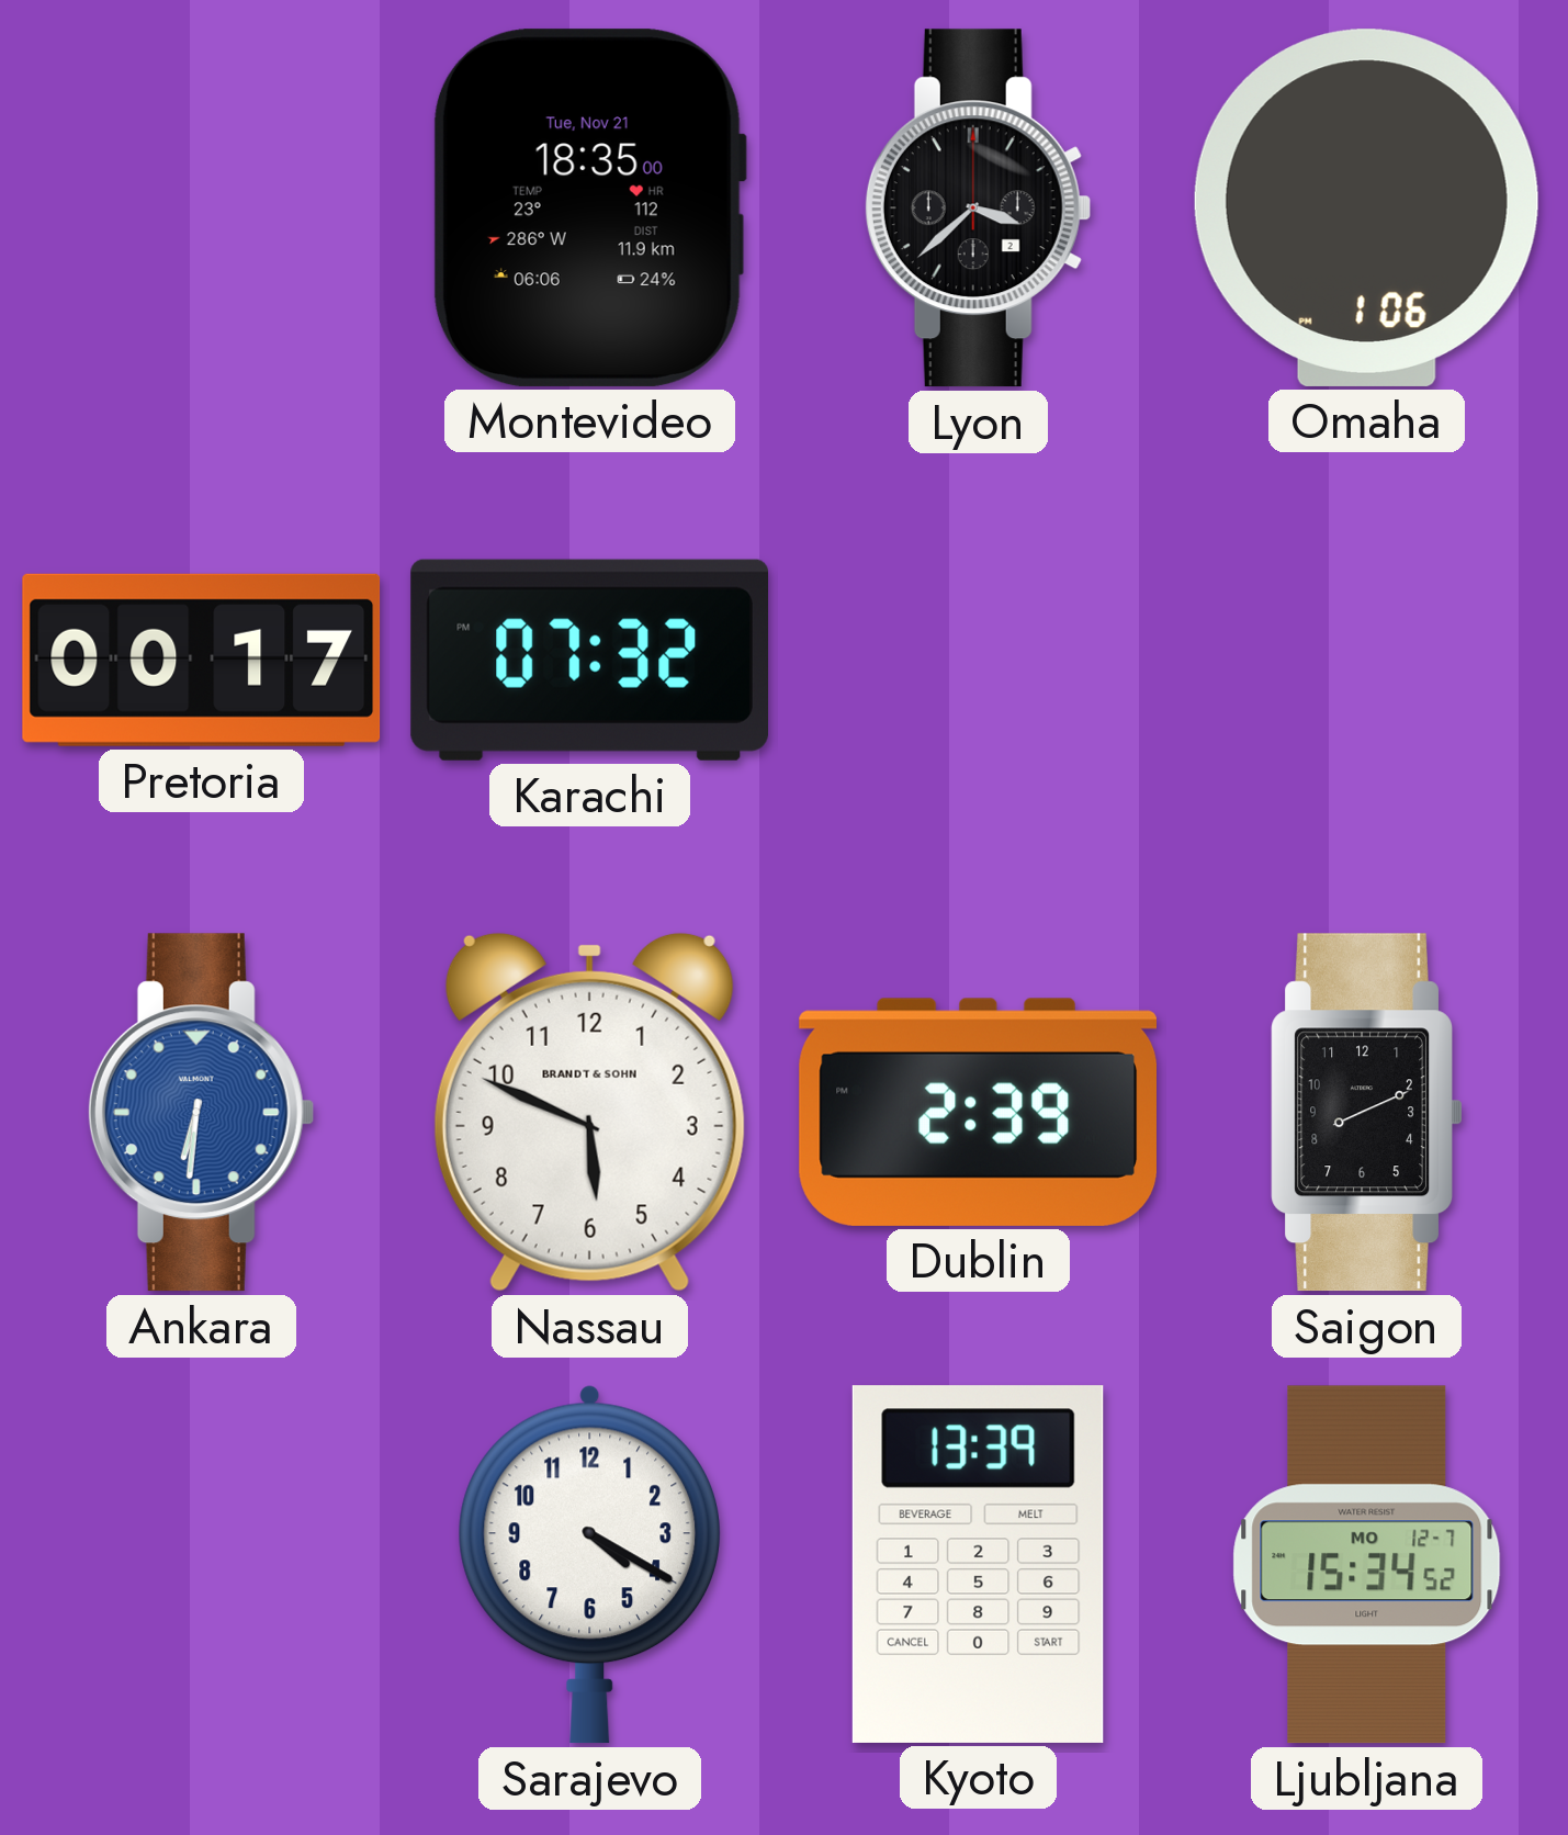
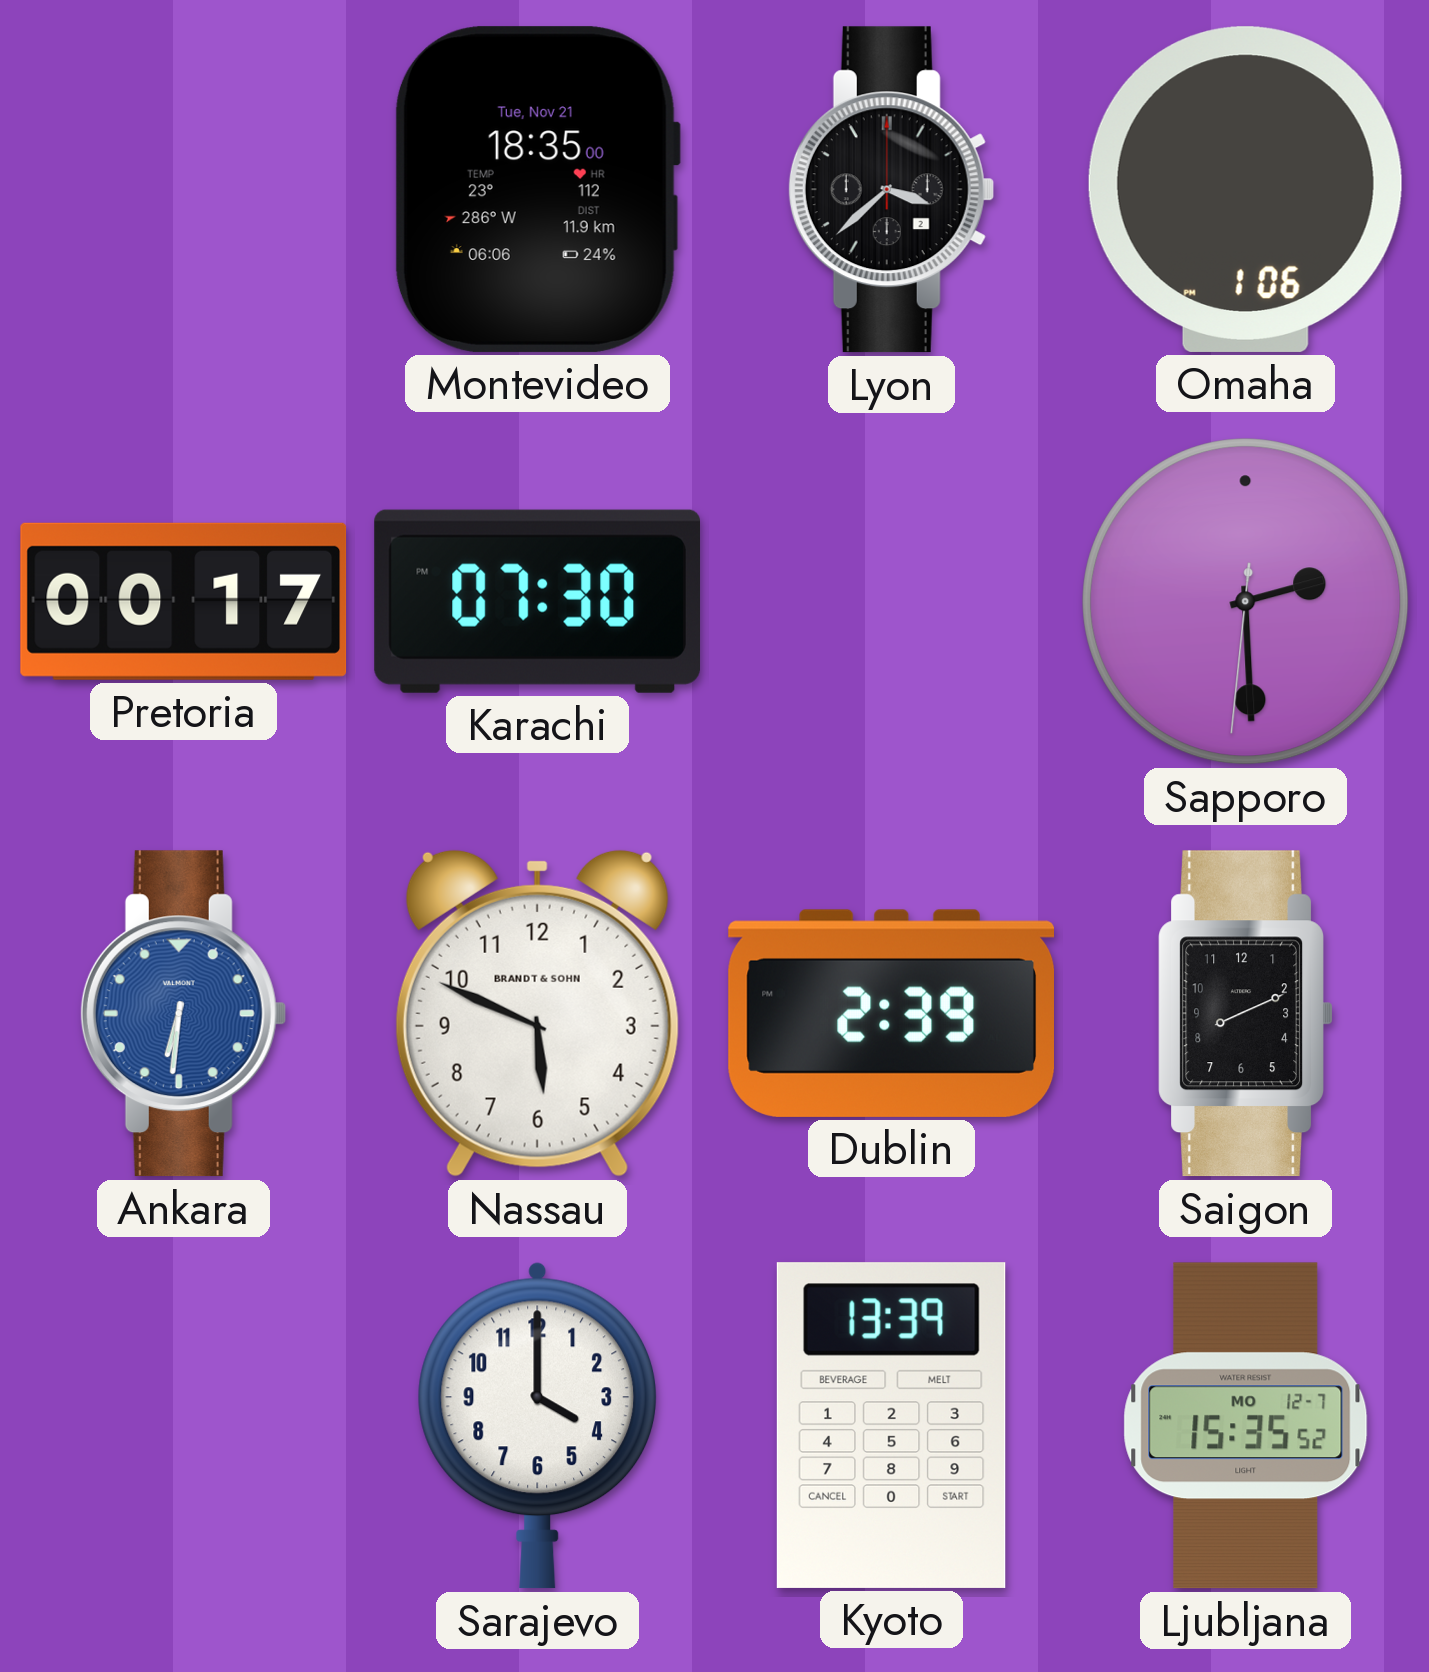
Karachi: 07:32 -> 07:30 (537, 601)
Sapporo: none -> 2:29 (1246, 602)
Sarajevo: 4:20 -> 4:00 (538, 1425)
Ljubljana: 15:34 -> 15:35 (1246, 1426)
